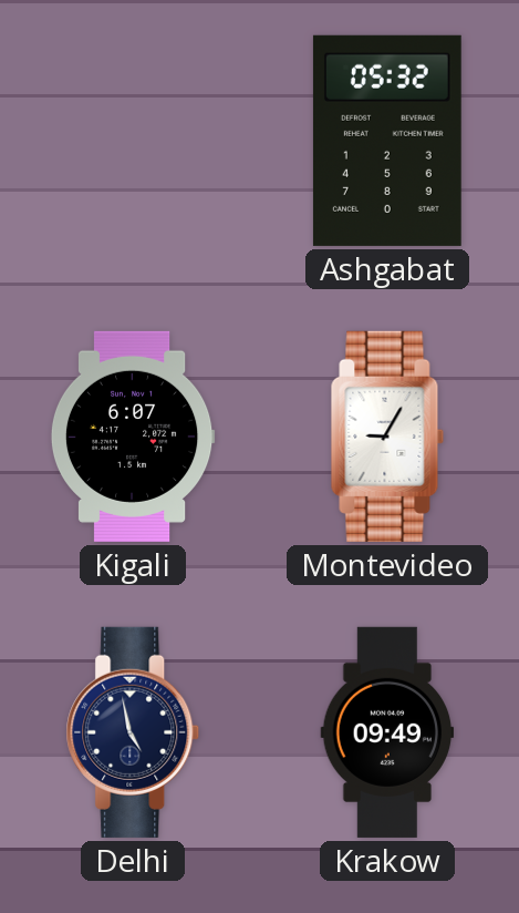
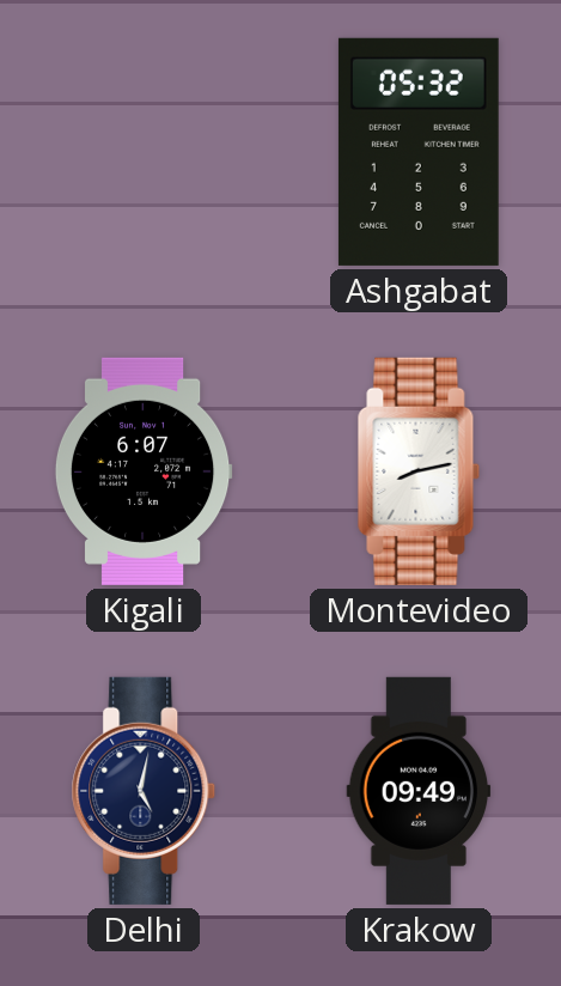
Montevideo: 9:05 -> 8:13 (419, 471)
Delhi: 4:58 -> 5:02 (144, 791)
